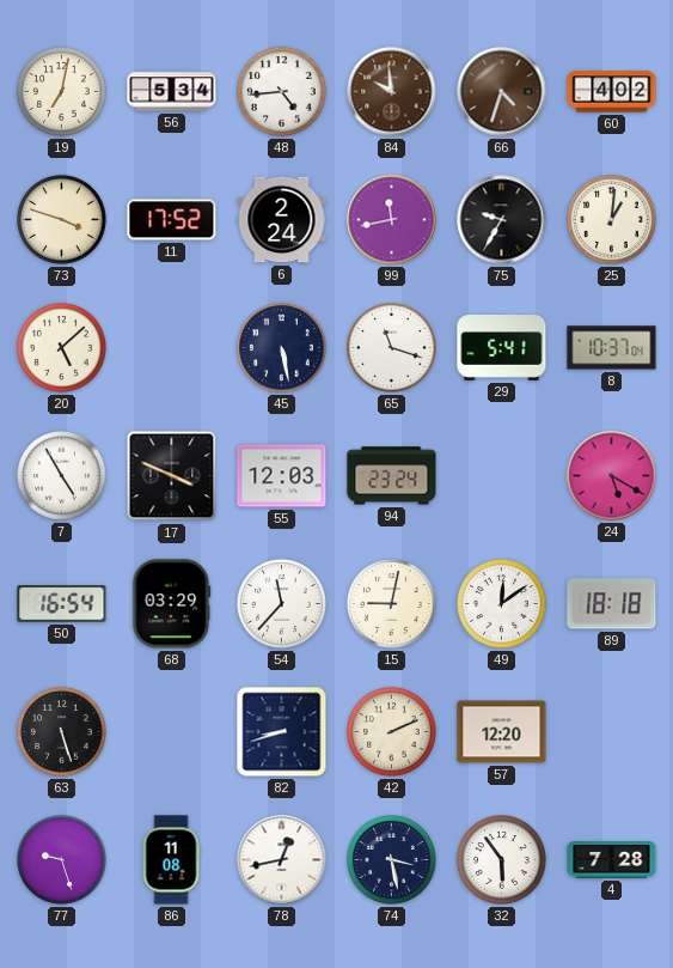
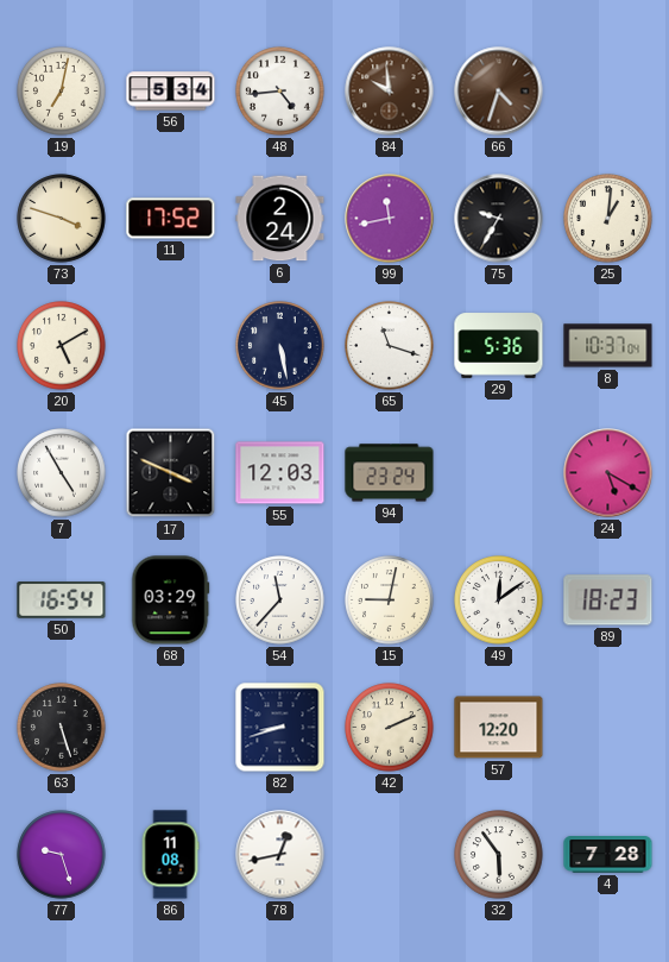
60: 4:02 -> none (612, 92)
20: 5:08 -> 5:10 (62, 346)
29: 5:41 -> 5:36 (499, 346)
89: 18:18 -> 18:23 (608, 601)
74: 3:28 -> none (392, 860)
